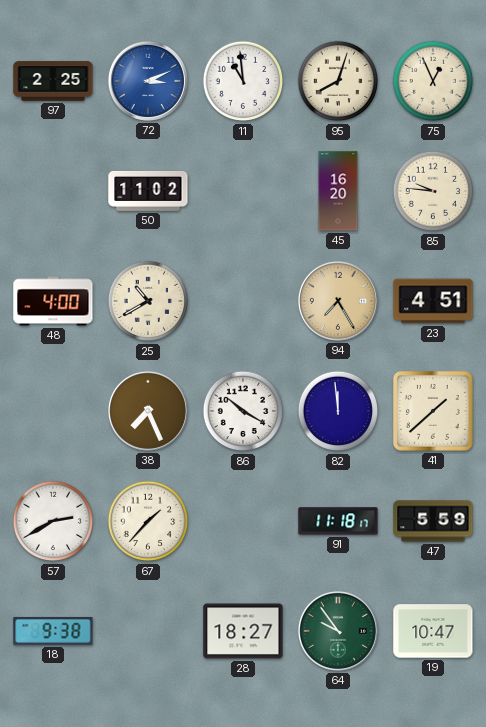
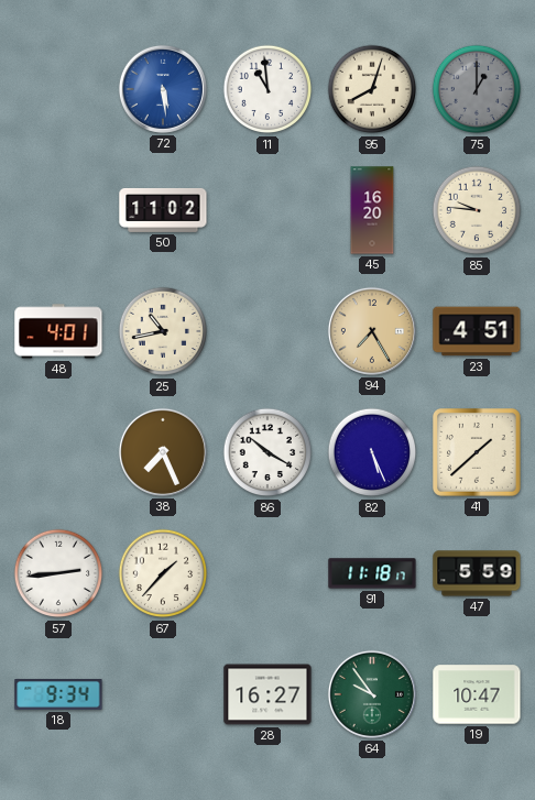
97: 2:25 -> none (53, 81)
72: 3:11 -> 5:29 (163, 89)
75: 12:56 -> 1:00 (477, 89)
75 dial: cream -> grey (477, 89)
48: 4:00 -> 4:01 (58, 331)
25: 10:40 -> 10:43 (163, 331)
82: 11:59 -> 5:26 (372, 452)
57: 2:40 -> 2:44 (58, 573)
18: 9:38 -> 9:34 (58, 694)
28: 18:27 -> 16:27 (267, 694)
